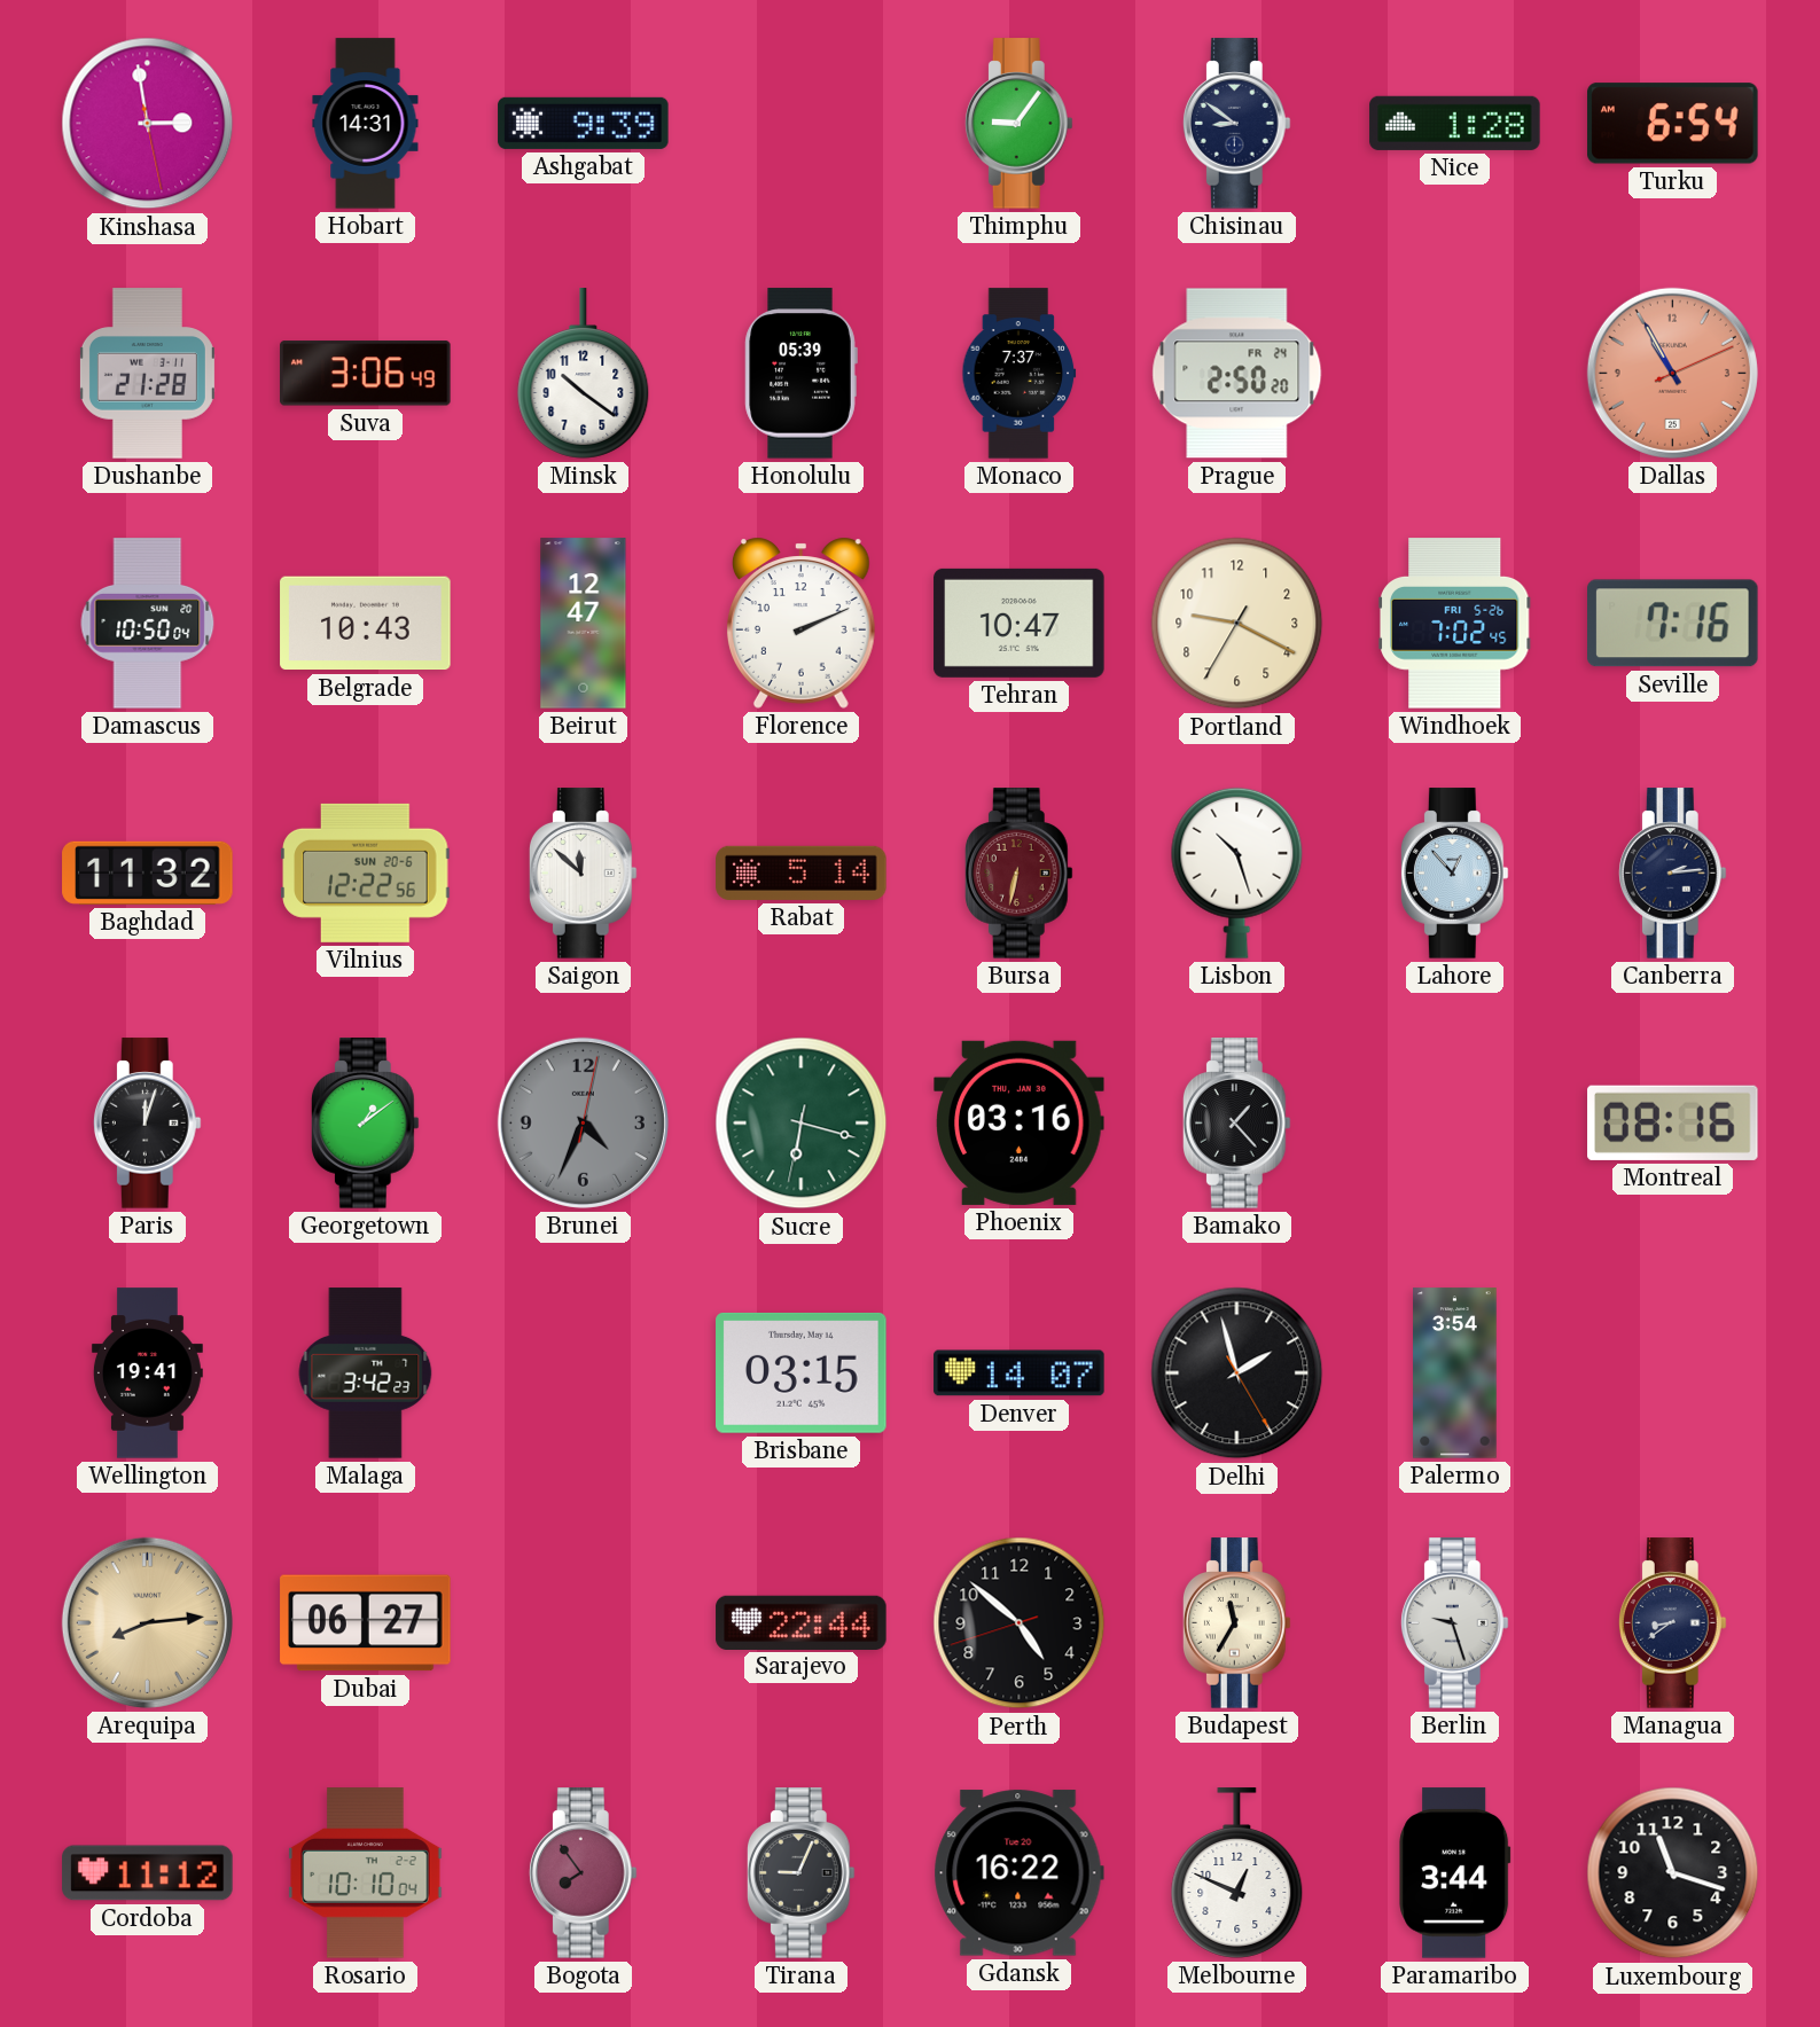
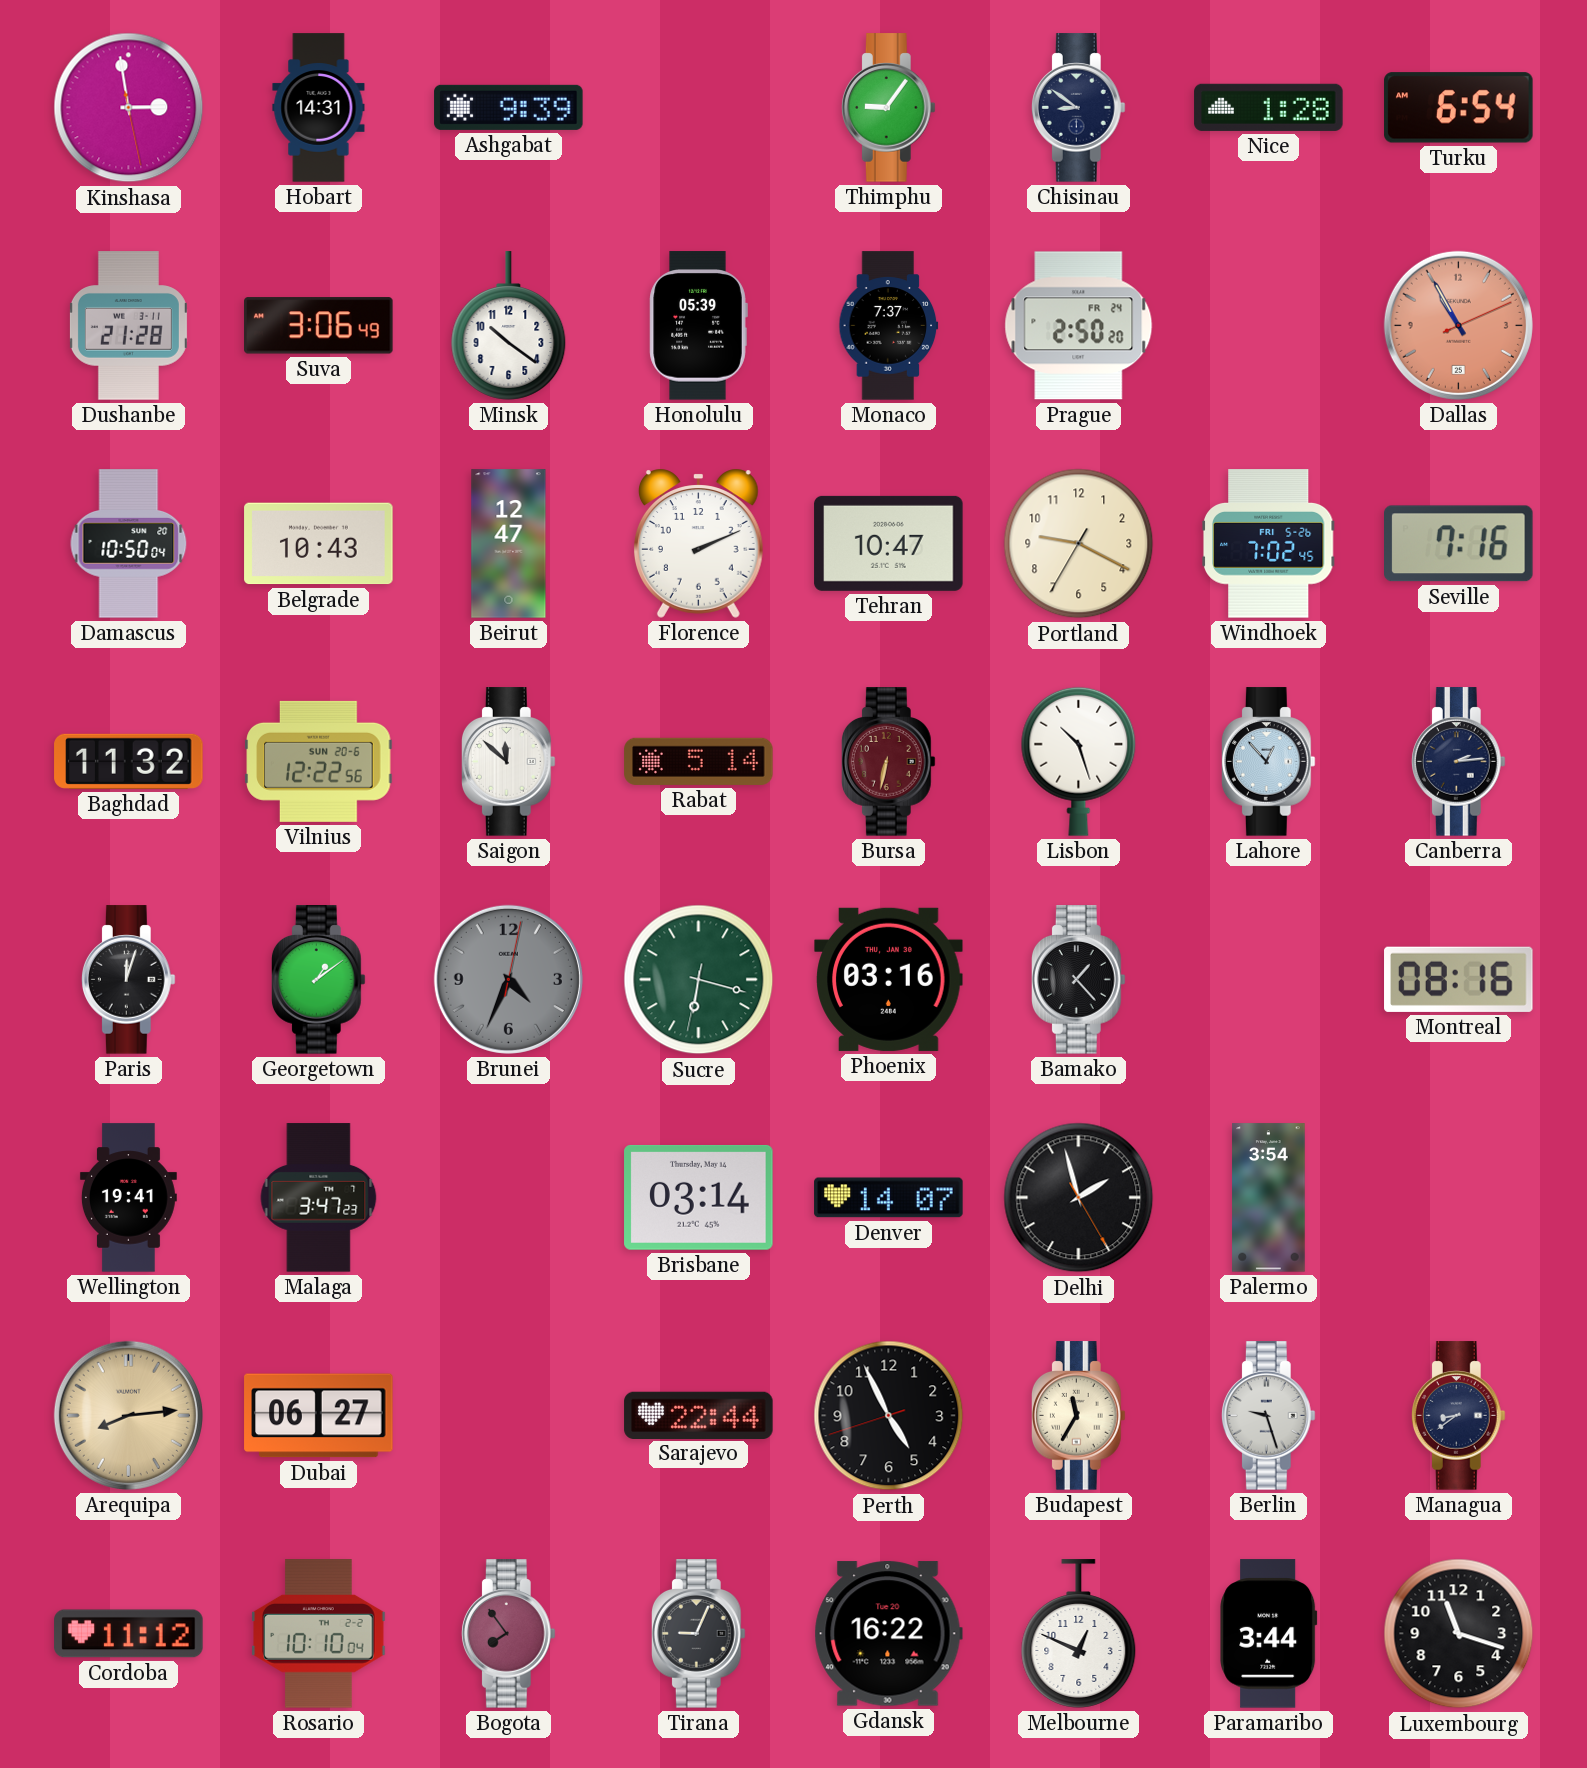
Malaga: 3:42 -> 3:47 (319, 1198)
Brisbane: 03:15 -> 03:14 (699, 1197)
Perth: 4:51 -> 4:55 (889, 1416)
